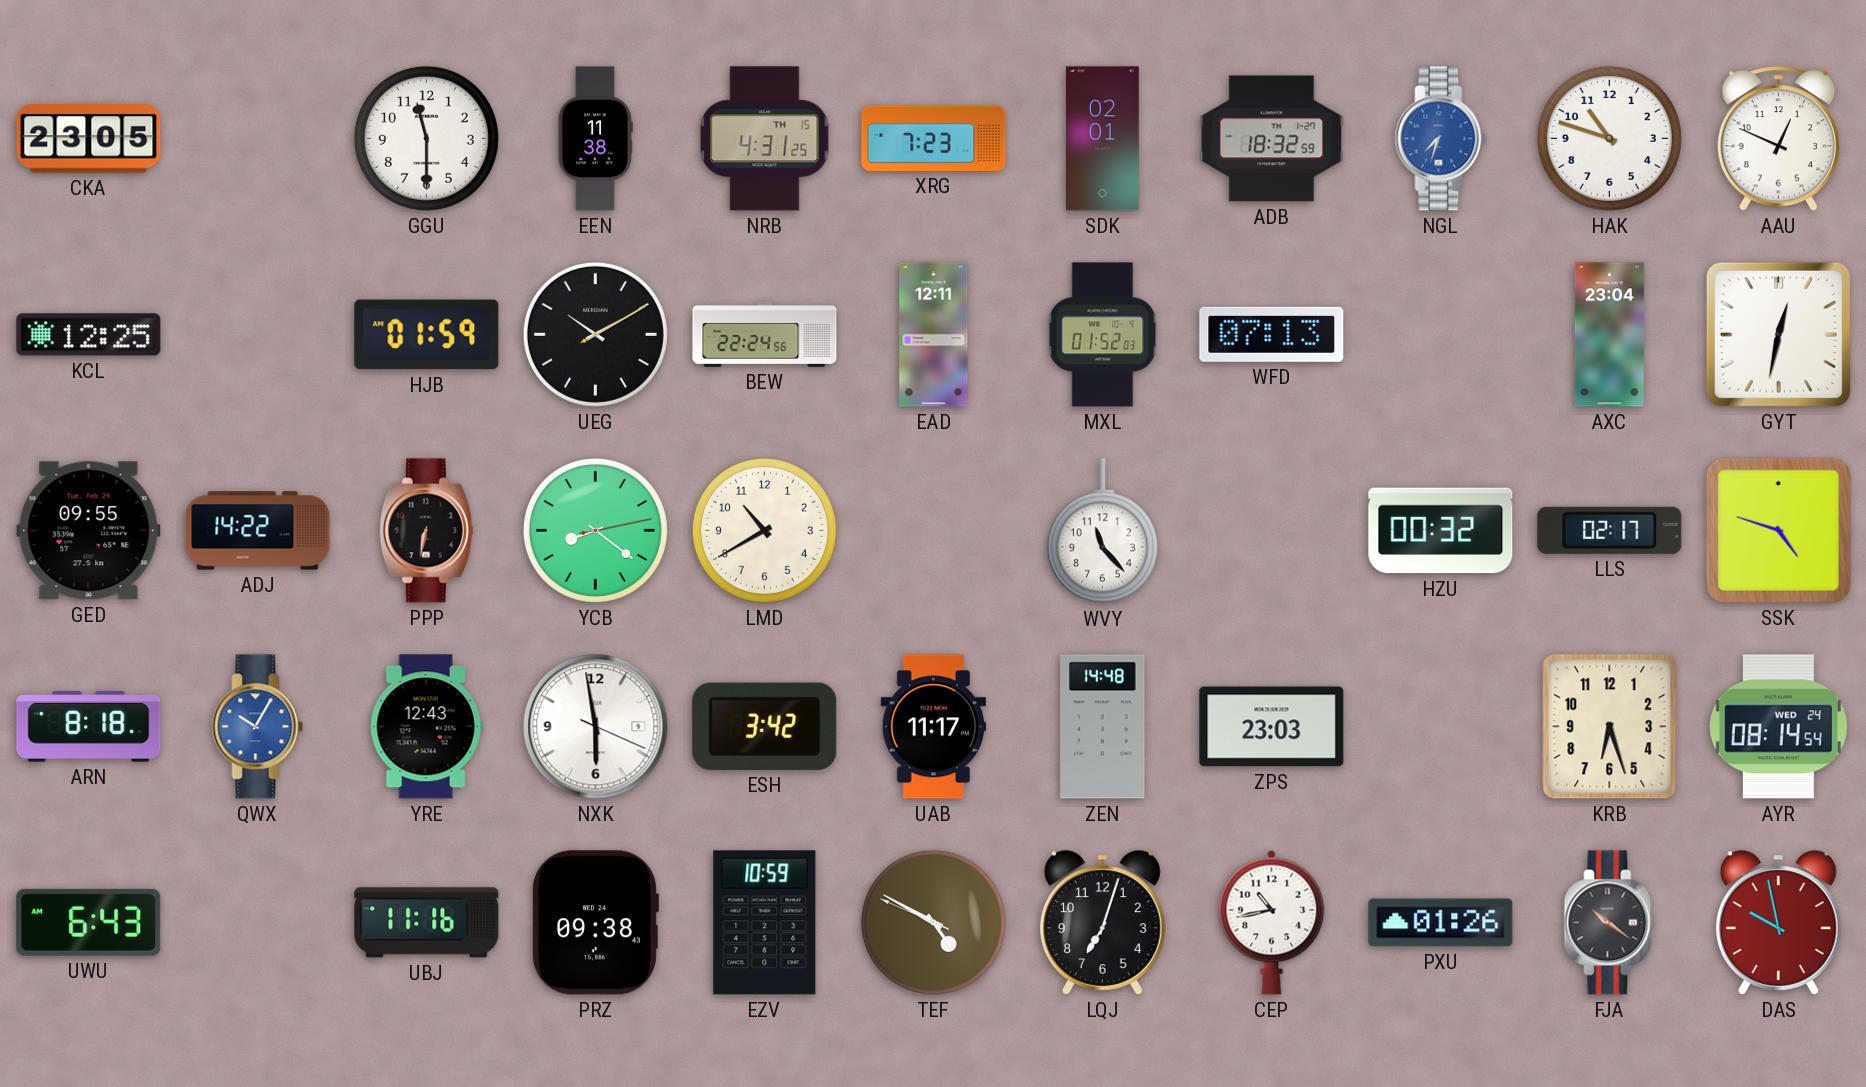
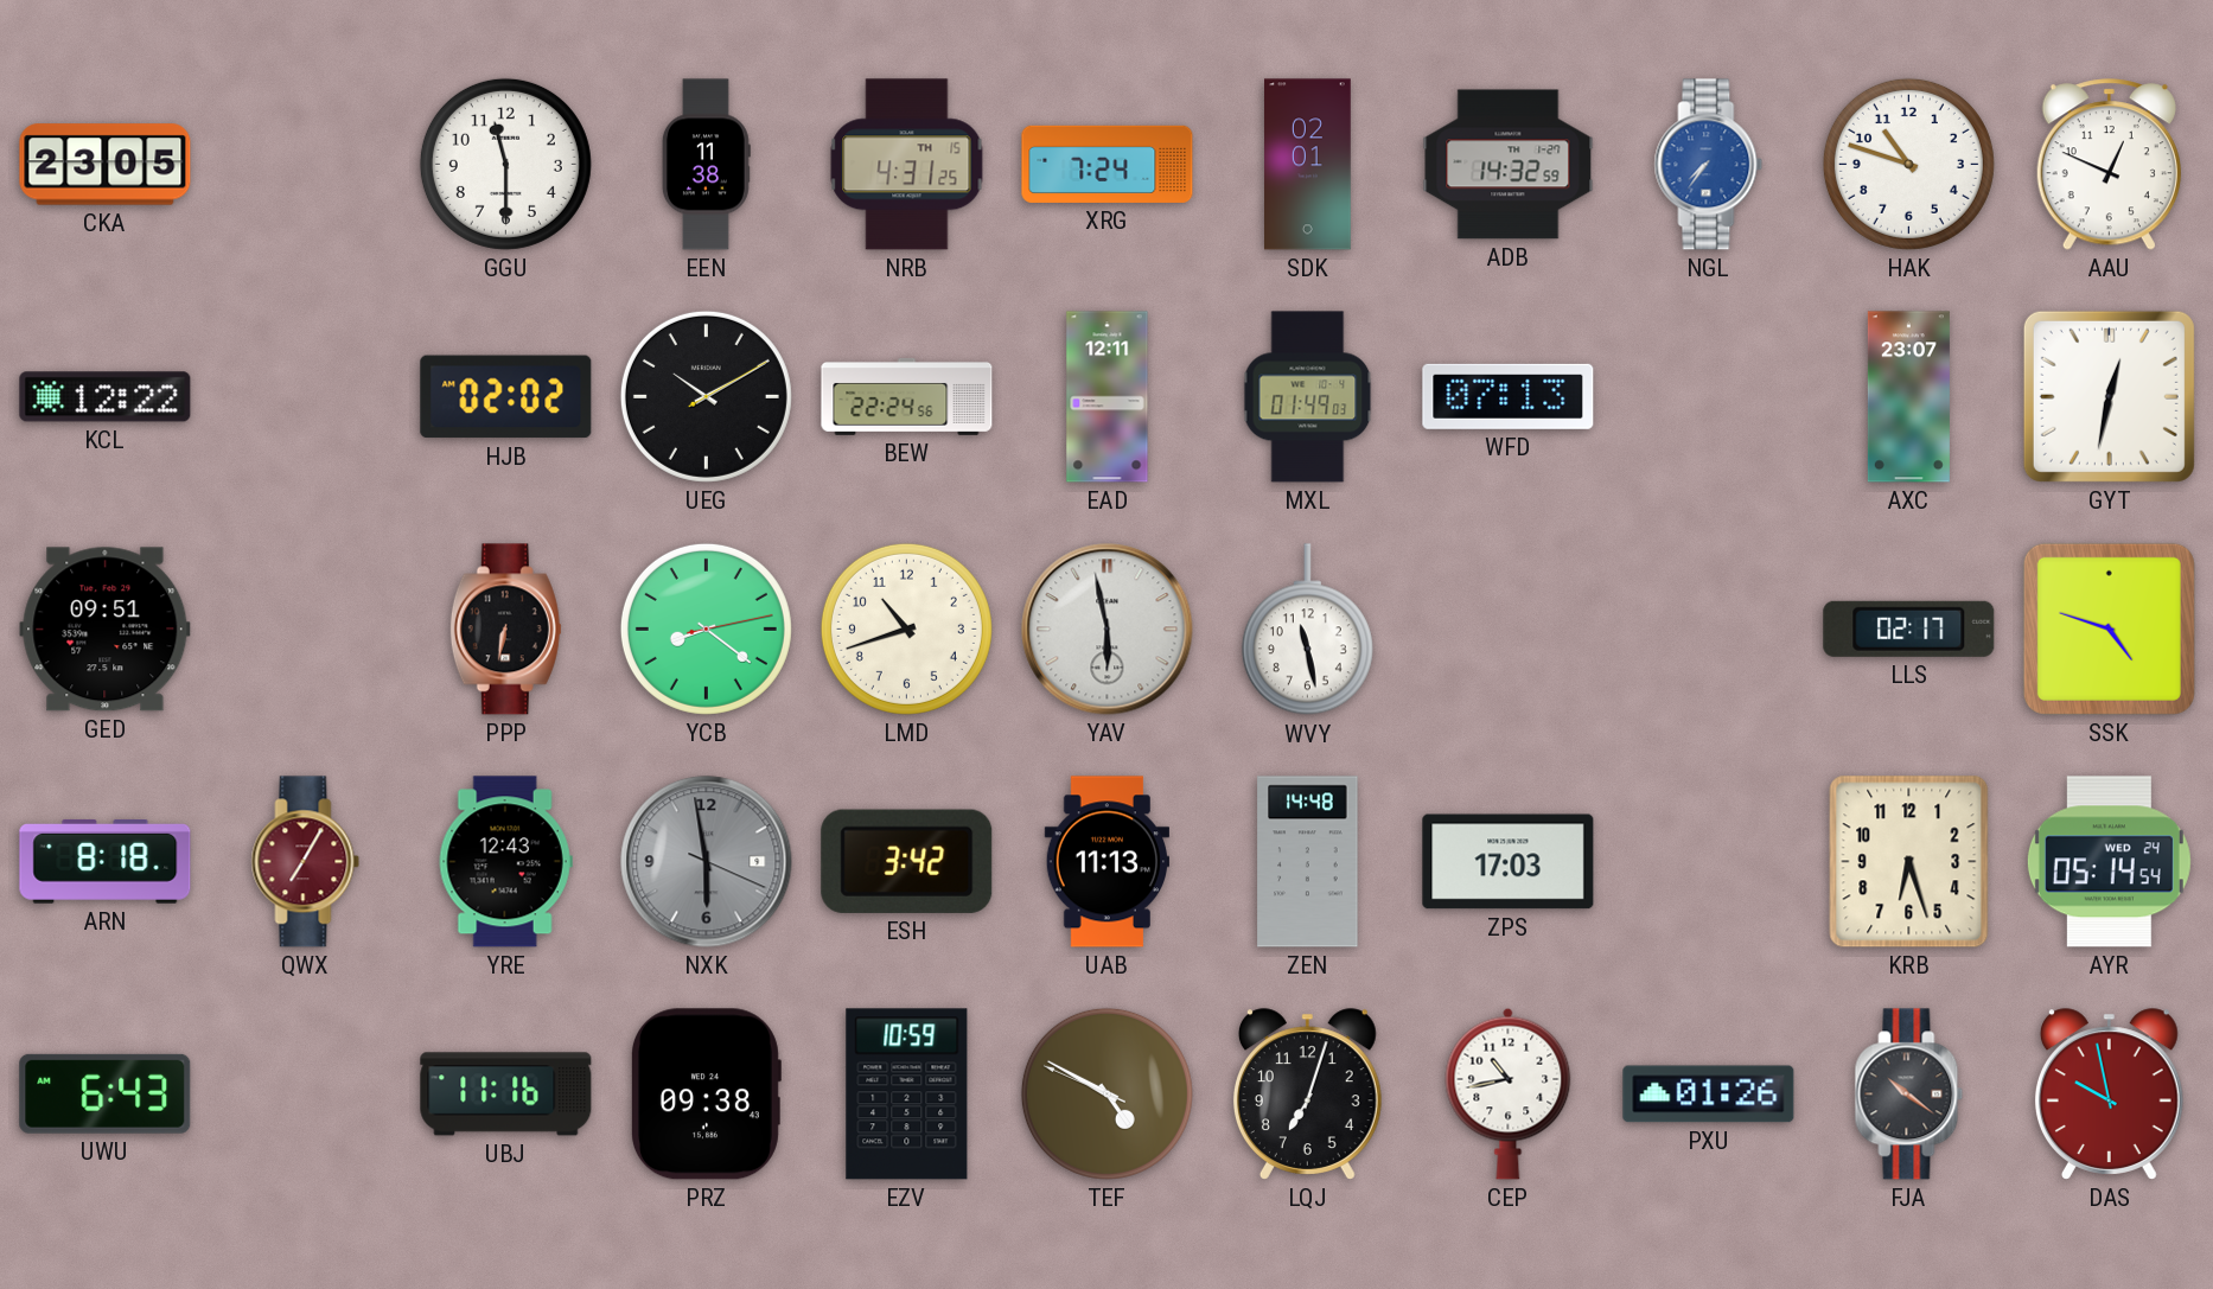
XRG: 7:23 -> 7:24 (1108, 164)
ADB: 18:32 -> 14:32 (1509, 165)
NGL: 7:33 -> 7:36 (1709, 165)
KCL: 12:25 -> 12:22 (106, 397)
HJB: 01:59 -> 02:02 (506, 397)
MXL: 01:52 -> 01:49 (1308, 397)
AXC: 23:04 -> 23:07 (1908, 397)
GED: 09:55 -> 09:51 (106, 630)
ADJ: 14:22 -> none (258, 531)
LMD: 10:40 -> 10:42 (906, 628)
YAV: none -> 5:58 (1108, 630)
WVY: 11:23 -> 11:28 (1307, 630)
HZU: 00:32 -> none (1441, 531)
QWX: 10:05 -> 7:05 (306, 862)
QWX dial: blue -> burgundy (306, 862)
NXK dial: white -> grey (707, 862)
UAB: 11:17 -> 11:13 (1106, 862)
ZPS: 23:03 -> 17:03 (1509, 862)
AYR: 08:14 -> 05:14 (2109, 862)
